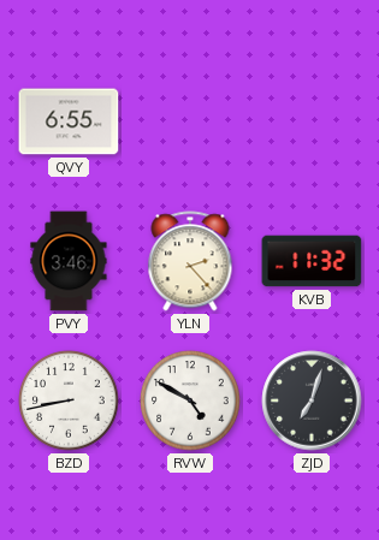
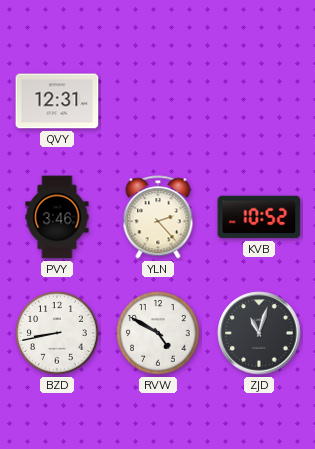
QVY: 6:55 -> 12:31 (57, 101)
KVB: 11:32 -> 10:52 (259, 217)
ZJD: 7:03 -> 11:03 (259, 333)
